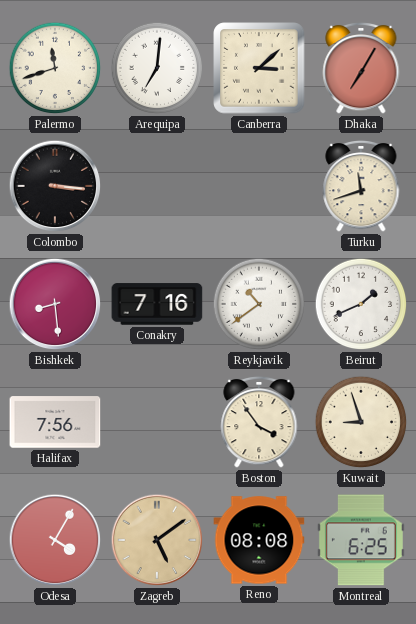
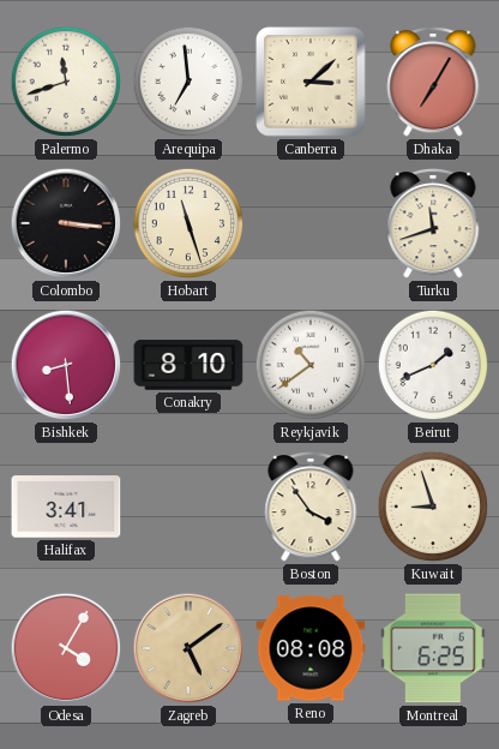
Arequipa: 7:01 -> 6:59 (188, 82)
Hobart: none -> 11:27 (188, 223)
Conakry: 7:16 -> 8:10 (188, 365)
Halifax: 7:56 -> 3:41 (66, 507)
